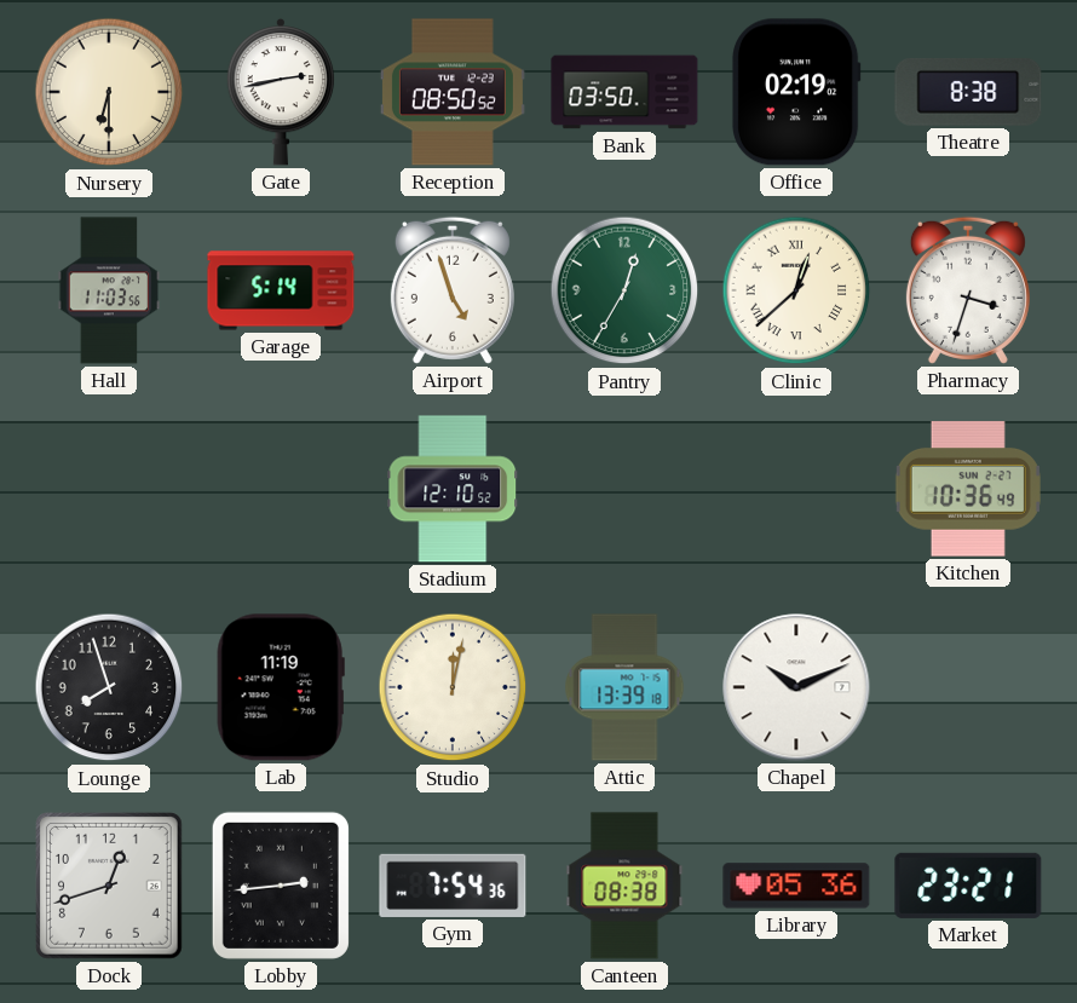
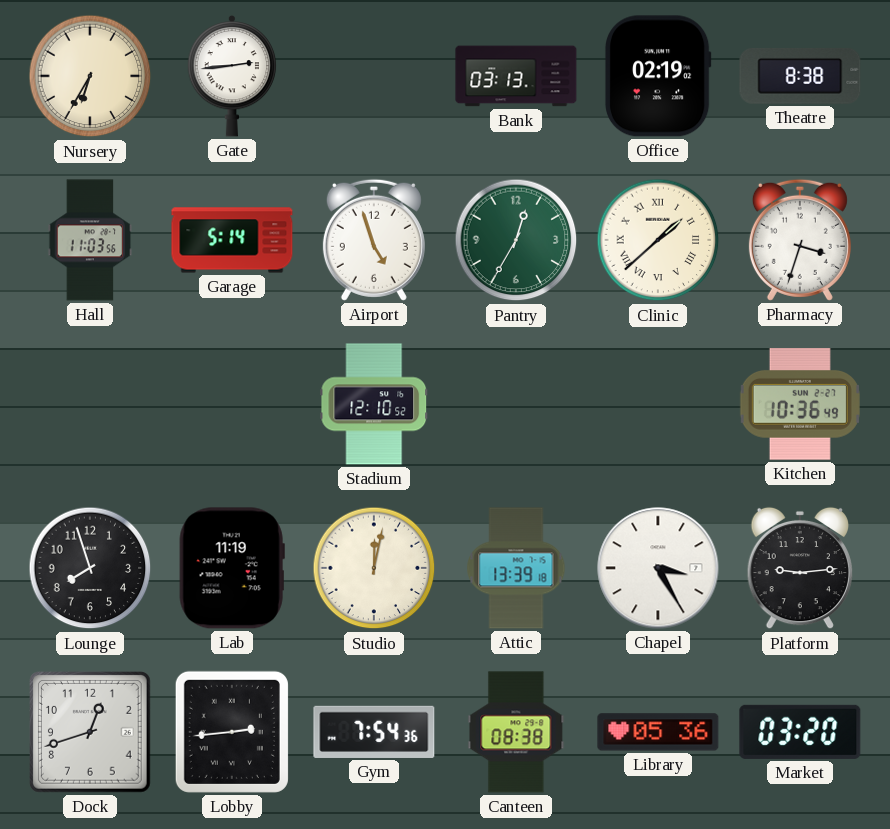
Nursery: 6:30 -> 6:35 (90, 76)
Gate: 2:43 -> 2:44 (232, 76)
Reception: 08:50 -> none (453, 92)
Bank: 03:50 -> 03:13 (516, 76)
Clinic: 12:38 -> 1:38 (658, 240)
Chapel: 10:11 -> 3:25 (658, 568)
Platform: none -> 9:14 (800, 568)
Market: 23:21 -> 03:20 (800, 732)
